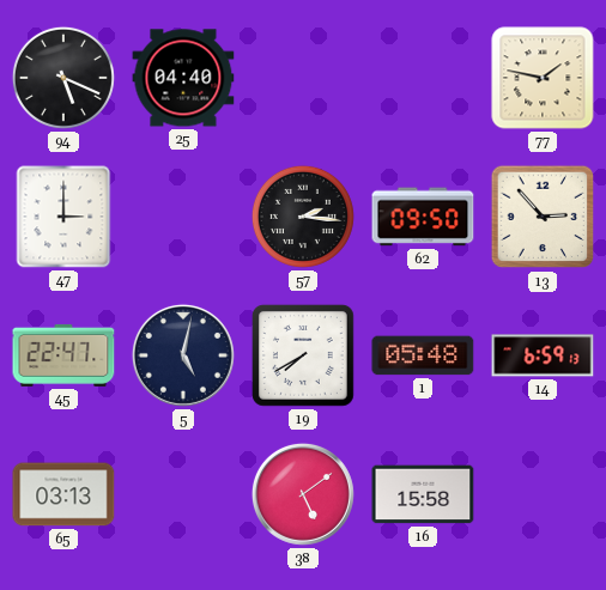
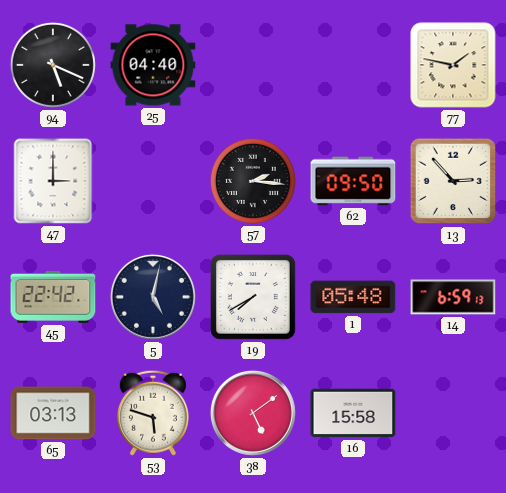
45: 22:47 -> 22:42 (53, 297)
53: none -> 5:48 (153, 413)
